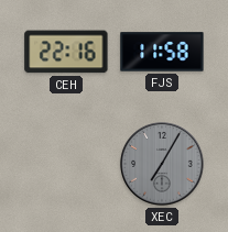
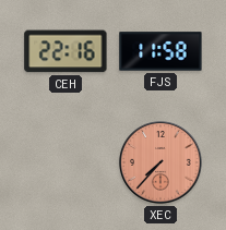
XEC: 7:05 -> 7:37 (160, 162)
XEC dial: grey -> salmon (160, 162)
